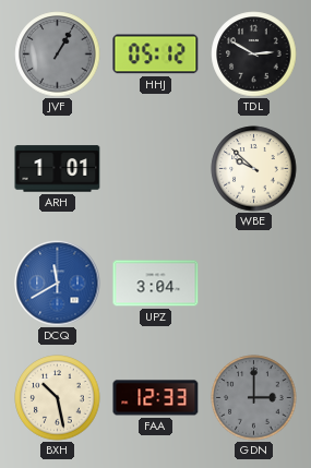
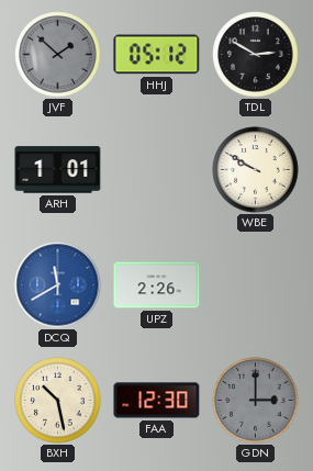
JVF: 1:05 -> 1:52 (58, 55)
WBE: 9:52 -> 9:50 (256, 170)
UPZ: 3:04 -> 2:26 (157, 285)
FAA: 12:33 -> 12:30 (157, 401)
